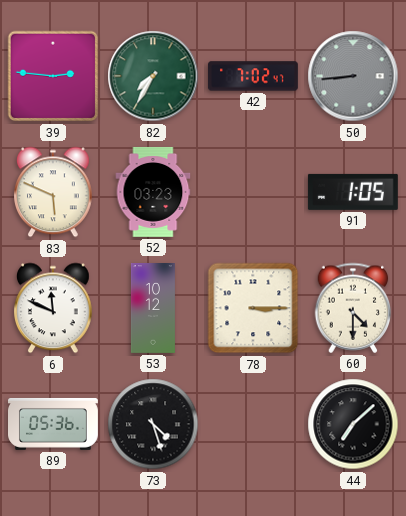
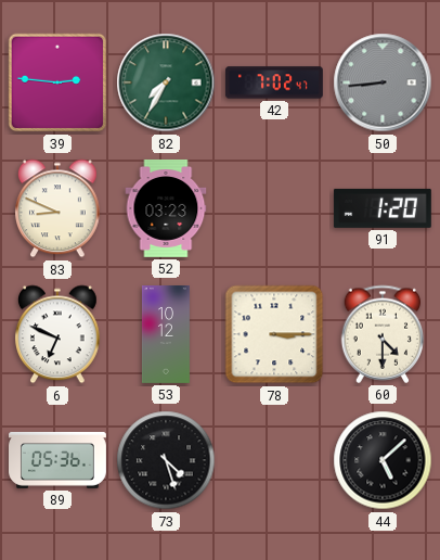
83: 5:49 -> 8:49 (59, 208)
91: 1:05 -> 1:20 (383, 208)
6: 11:49 -> 6:49 (59, 334)
44: 7:08 -> 5:08 (383, 460)
